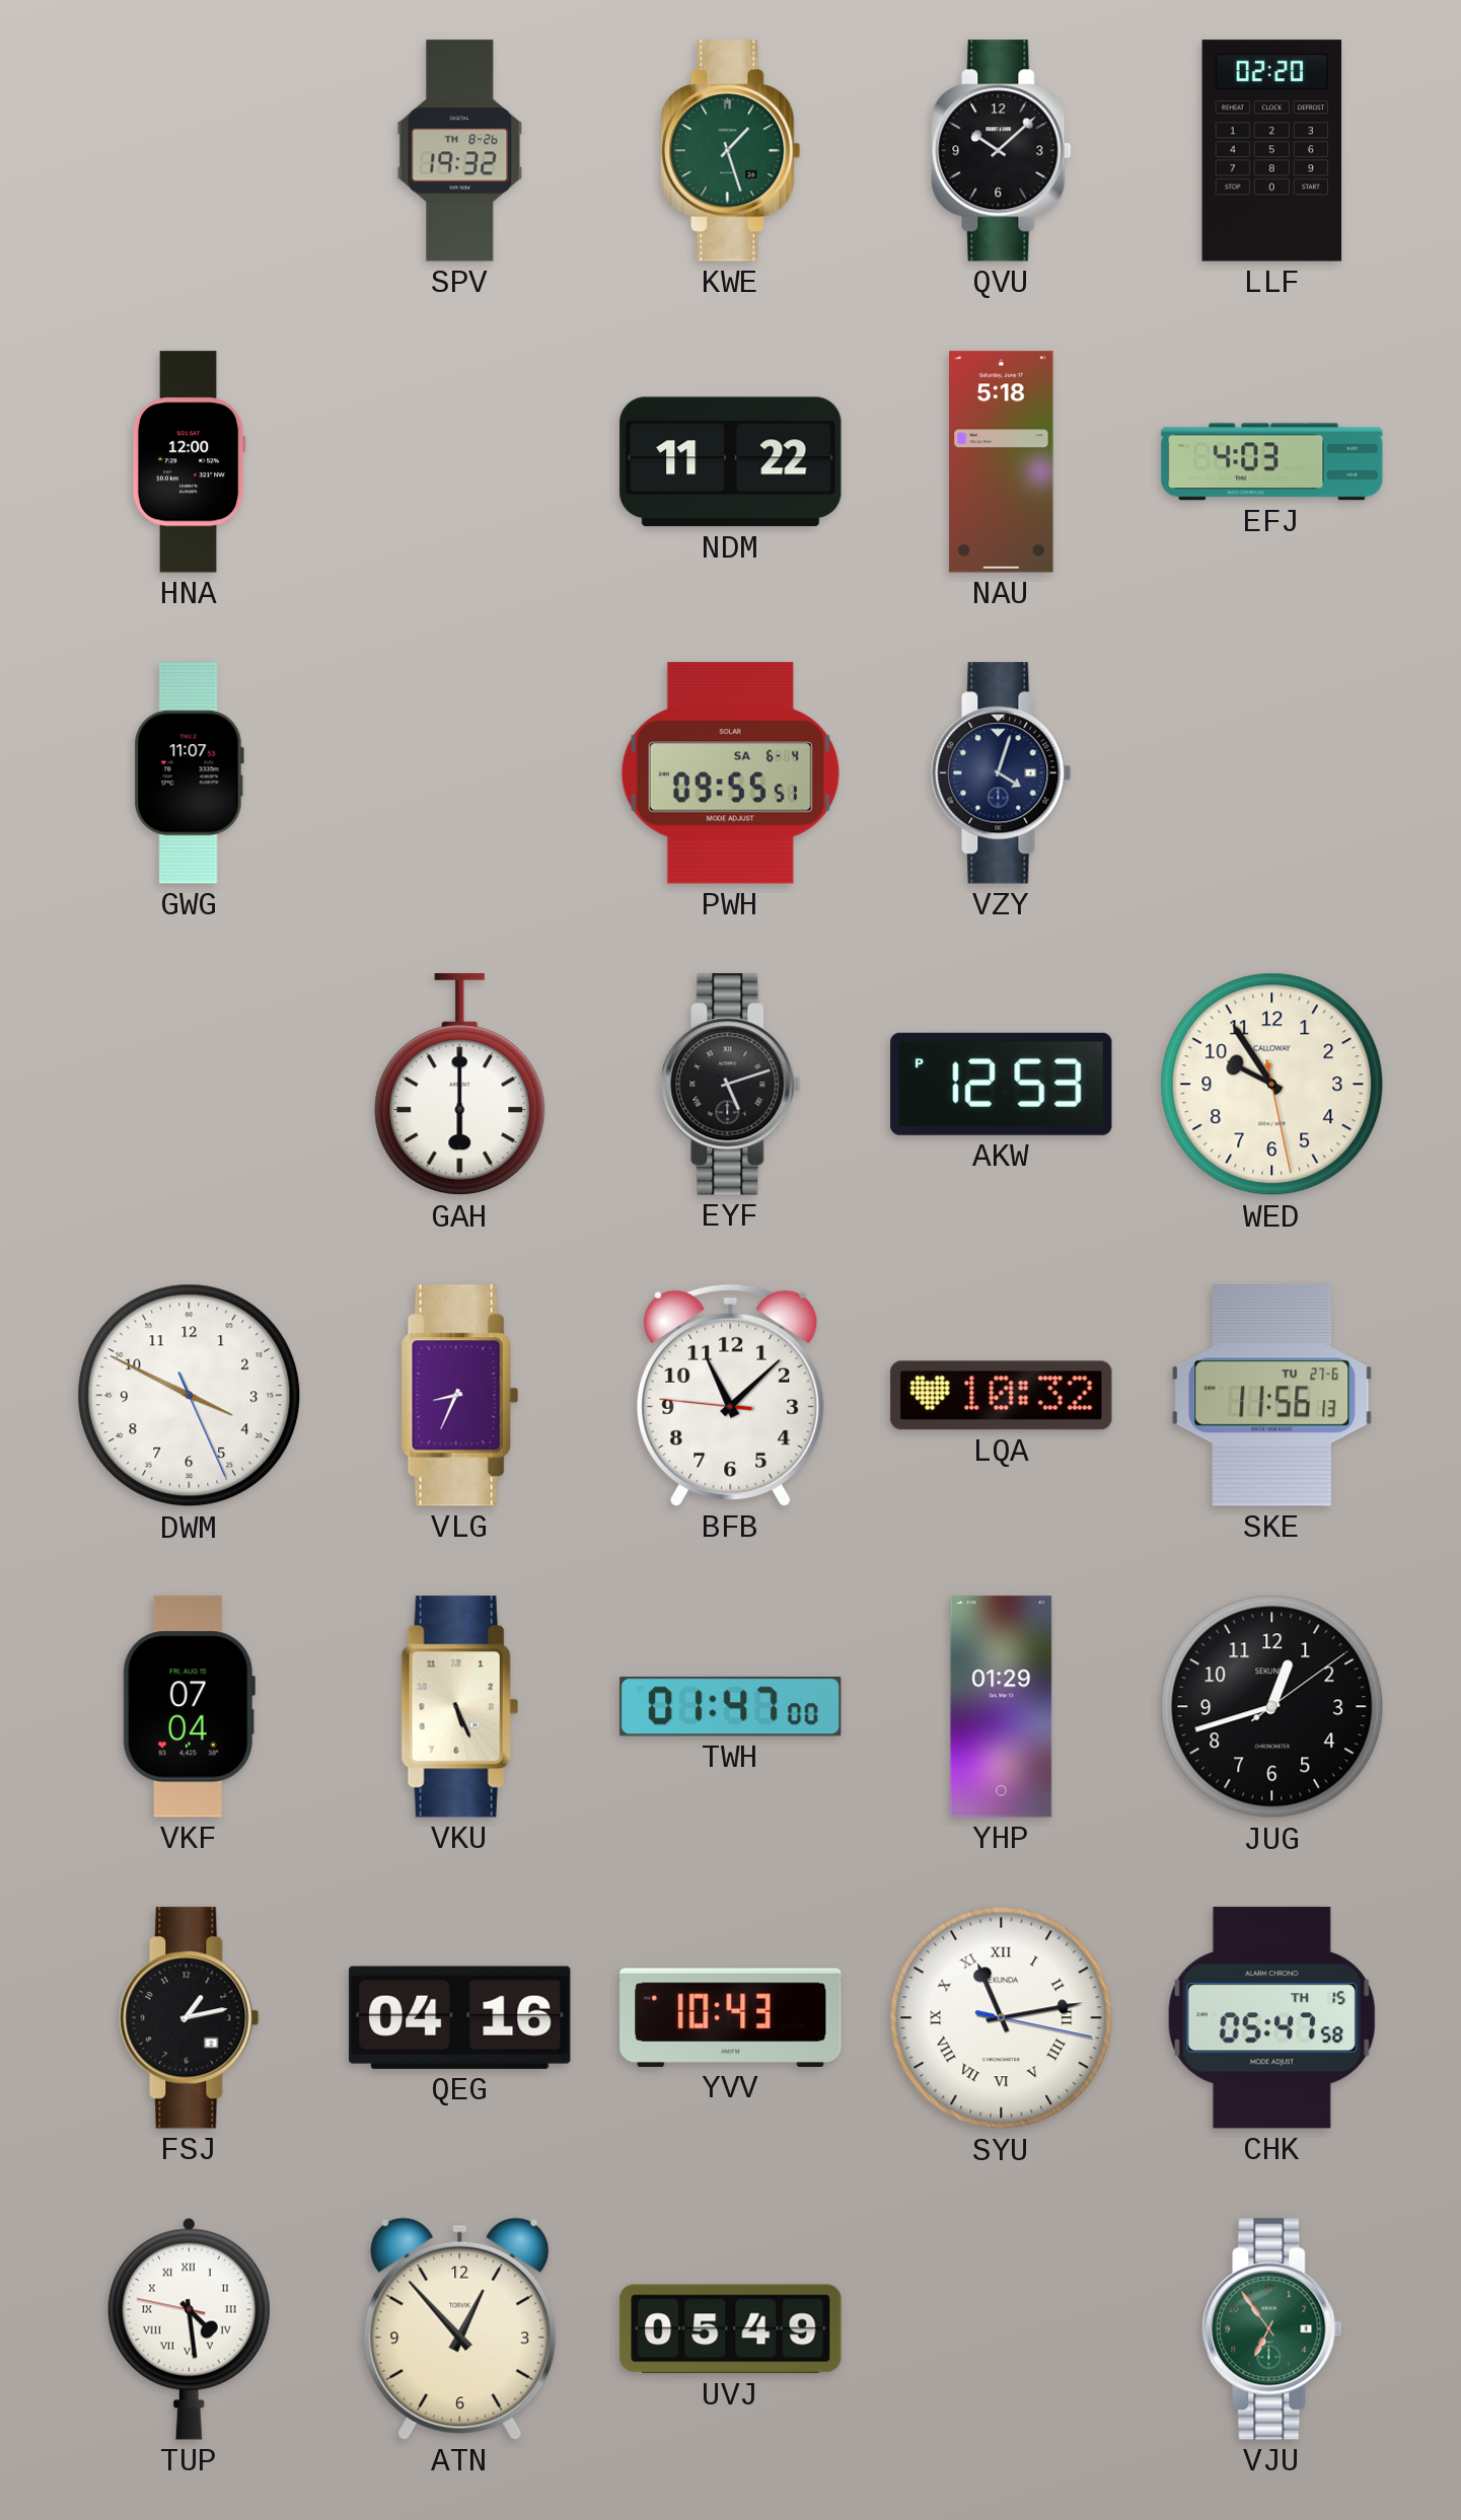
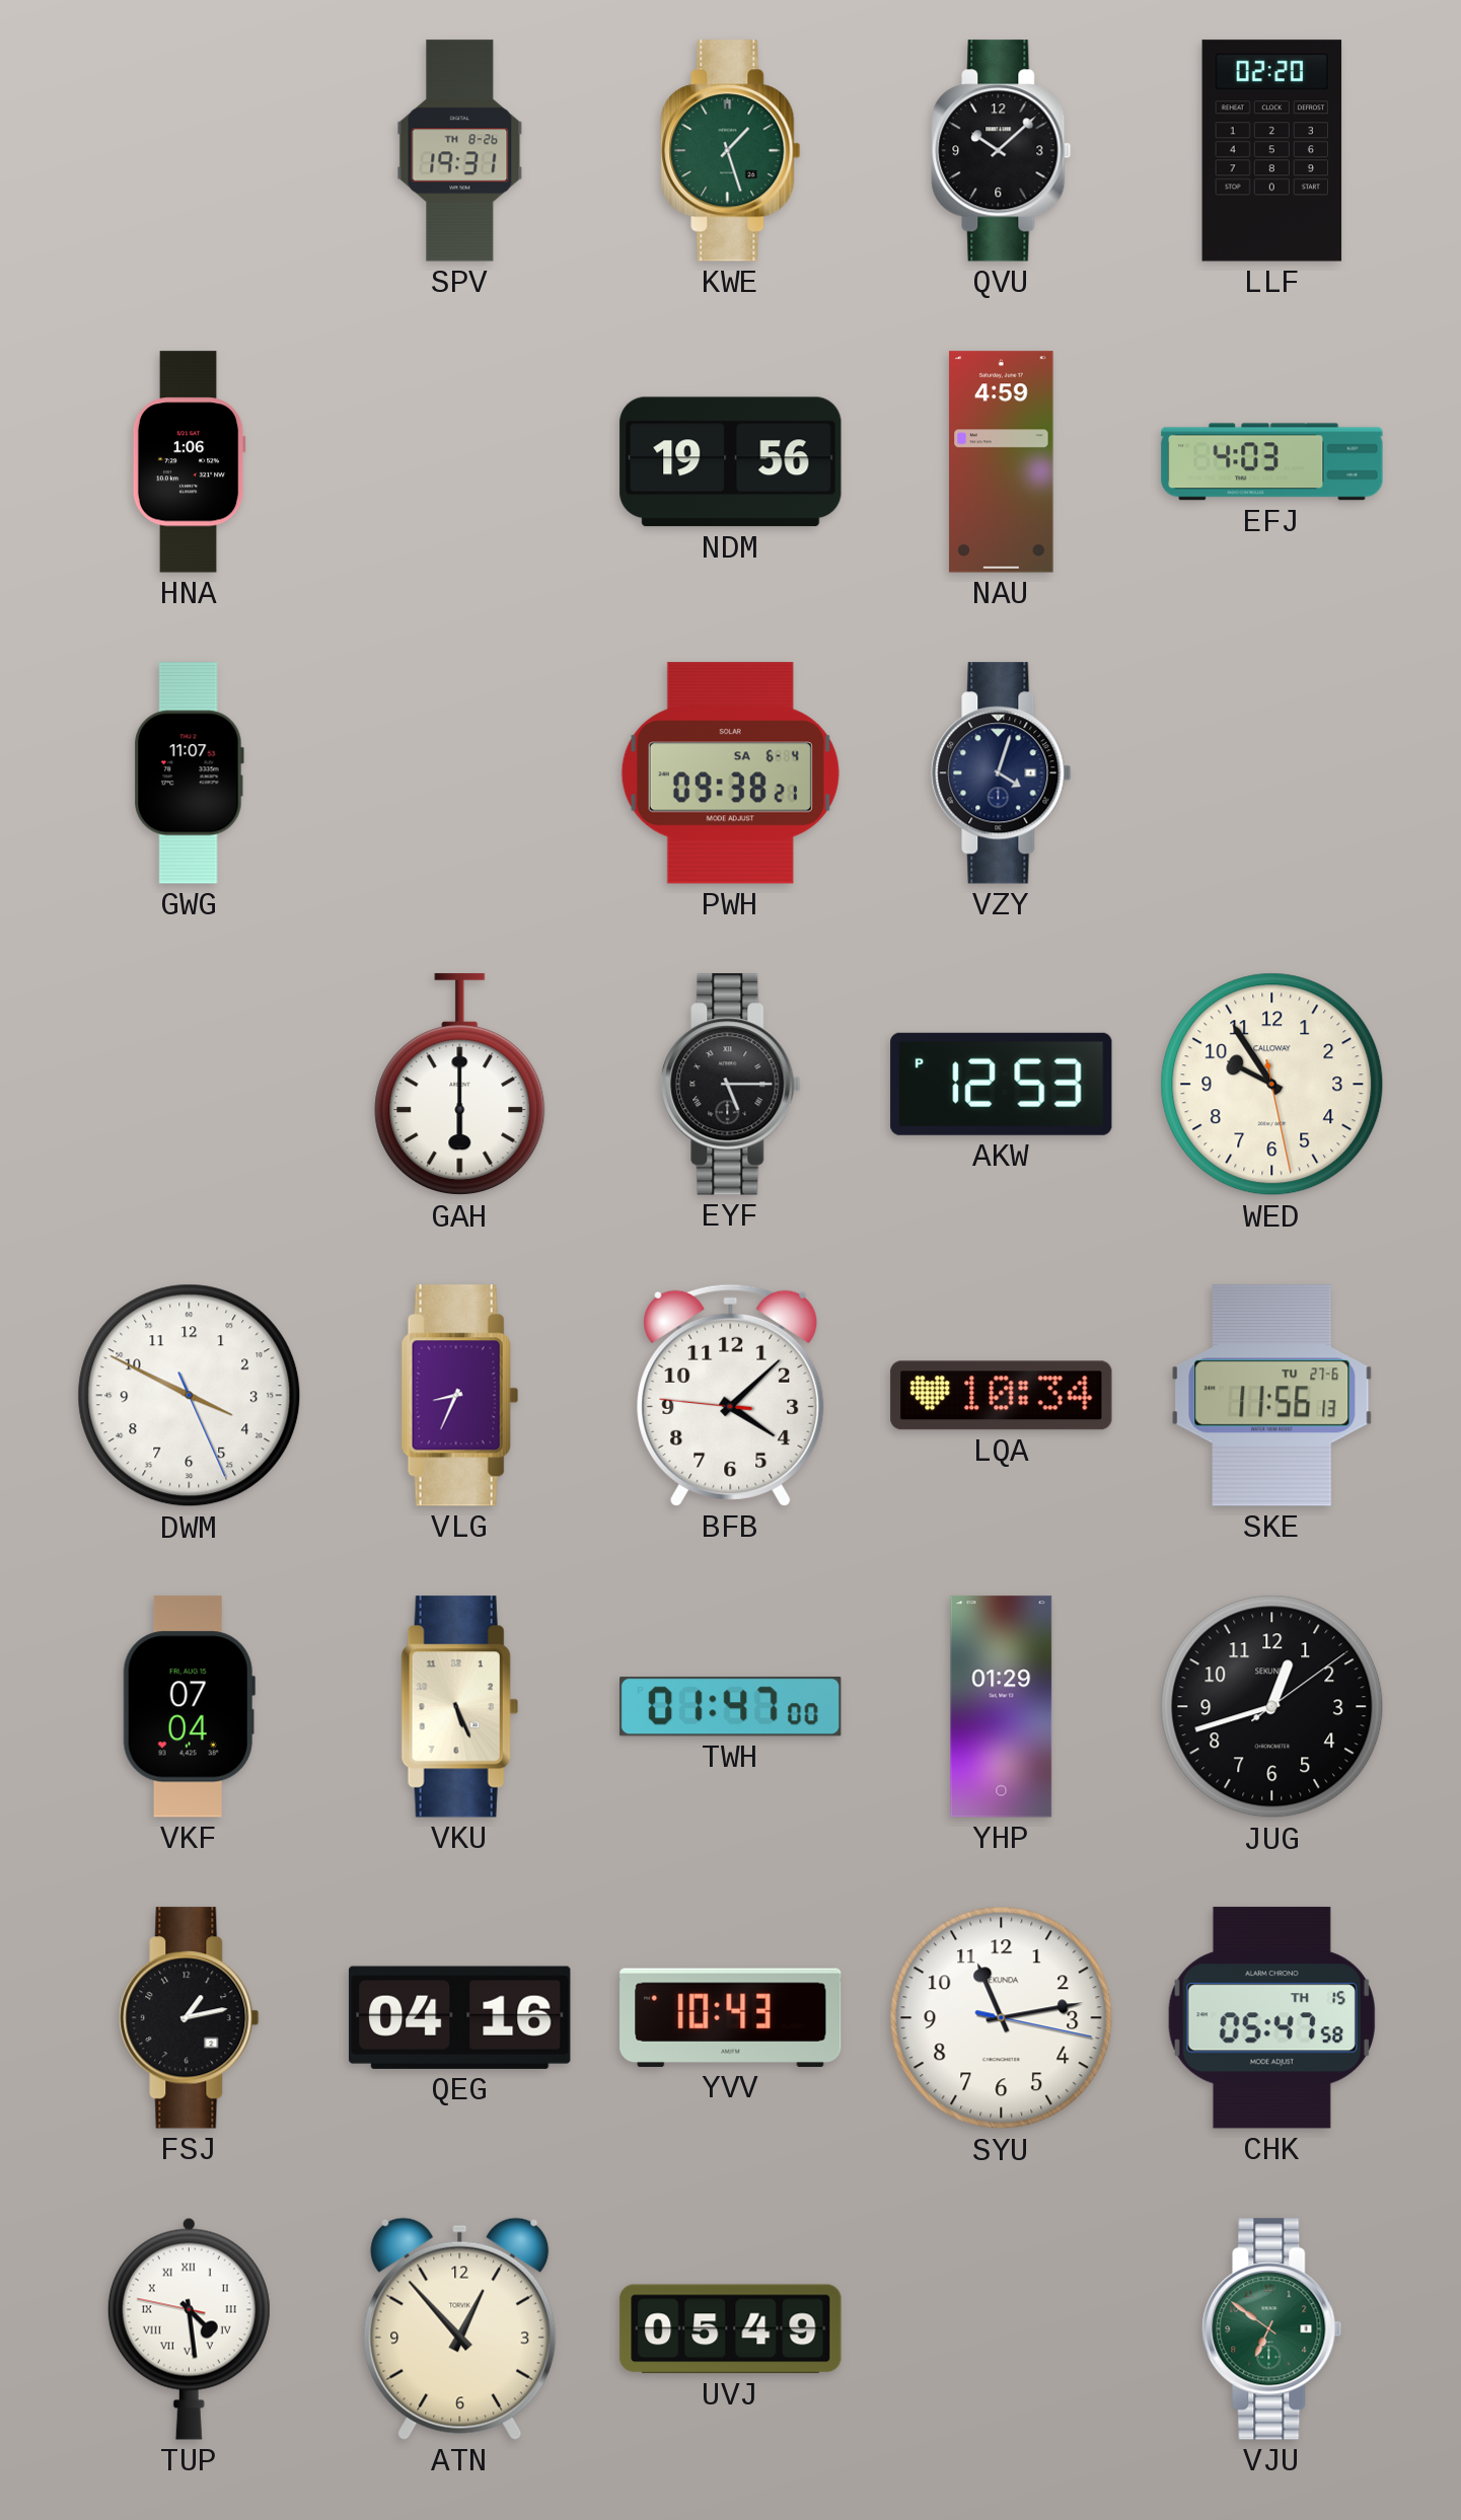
SPV: 19:32 -> 19:31 (460, 151)
HNA: 12:00 -> 1:06 (189, 462)
NDM: 11:22 -> 19:56 (731, 462)
NAU: 5:18 -> 4:59 (1002, 462)
PWH: 09:55 -> 09:38 (730, 773)
EYF: 5:12 -> 5:15 (731, 1085)
BFB: 11:07 -> 4:07 (731, 1395)
LQA: 10:32 -> 10:34 (1002, 1396)
SYU numerals: Roman -> Arabic (1002, 2018)
VJU: 6:54 -> 6:51 (1272, 2329)
